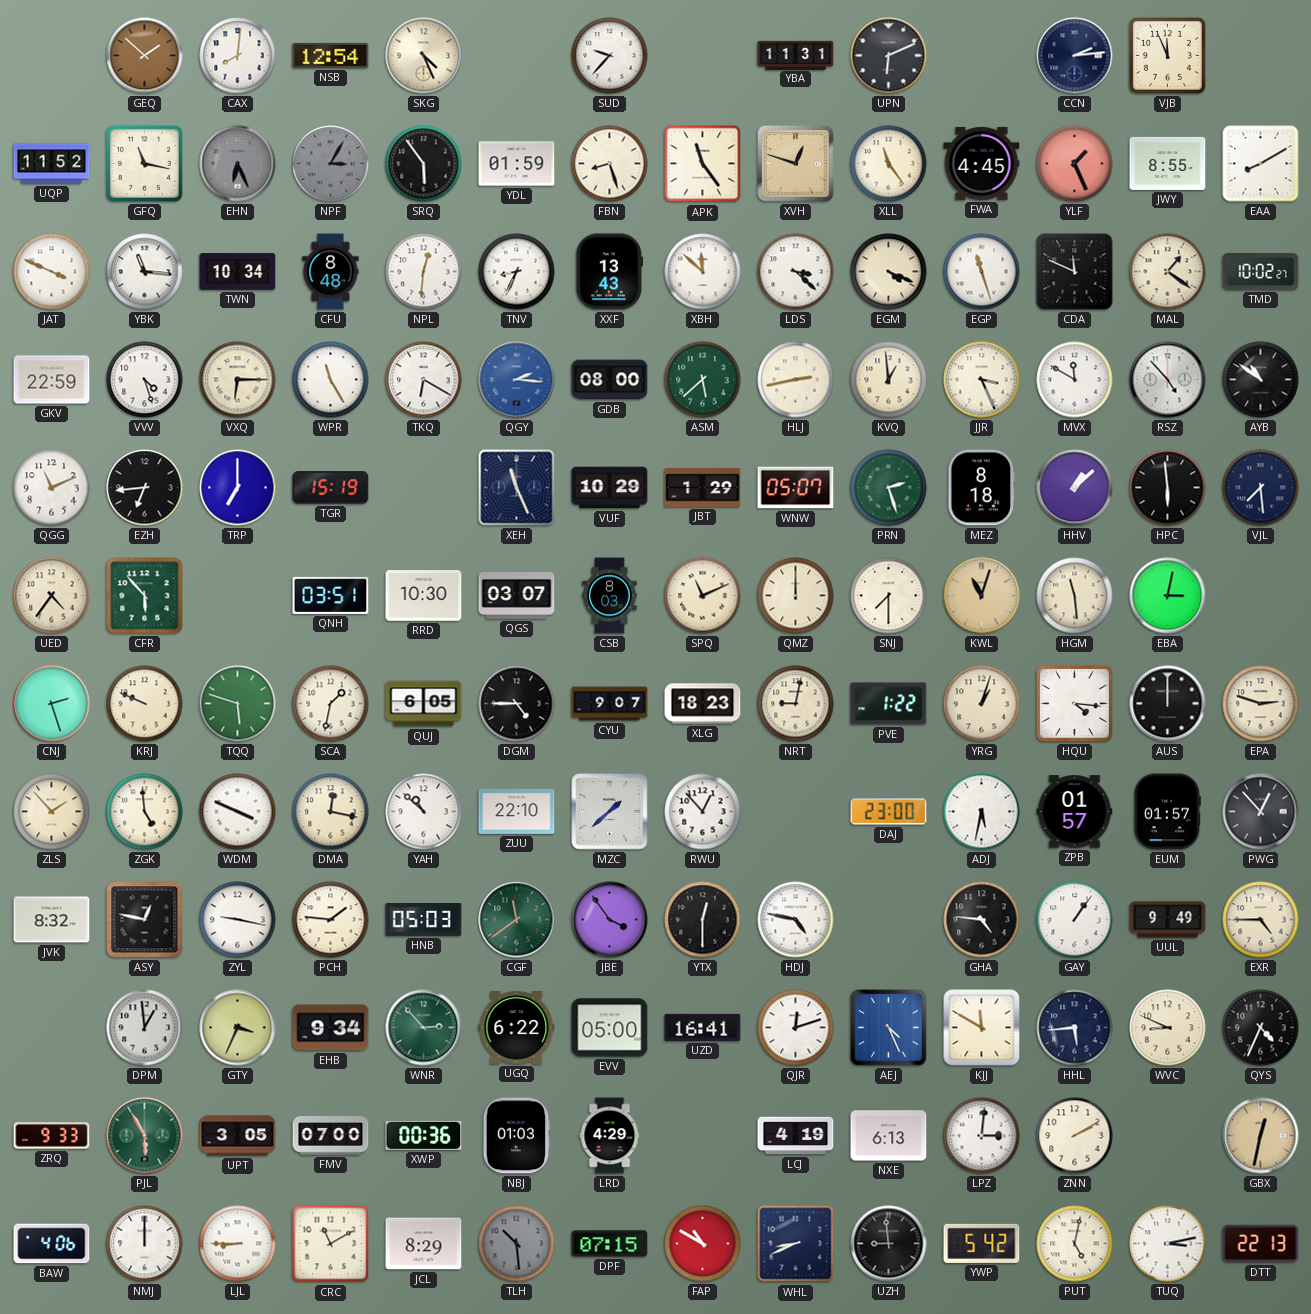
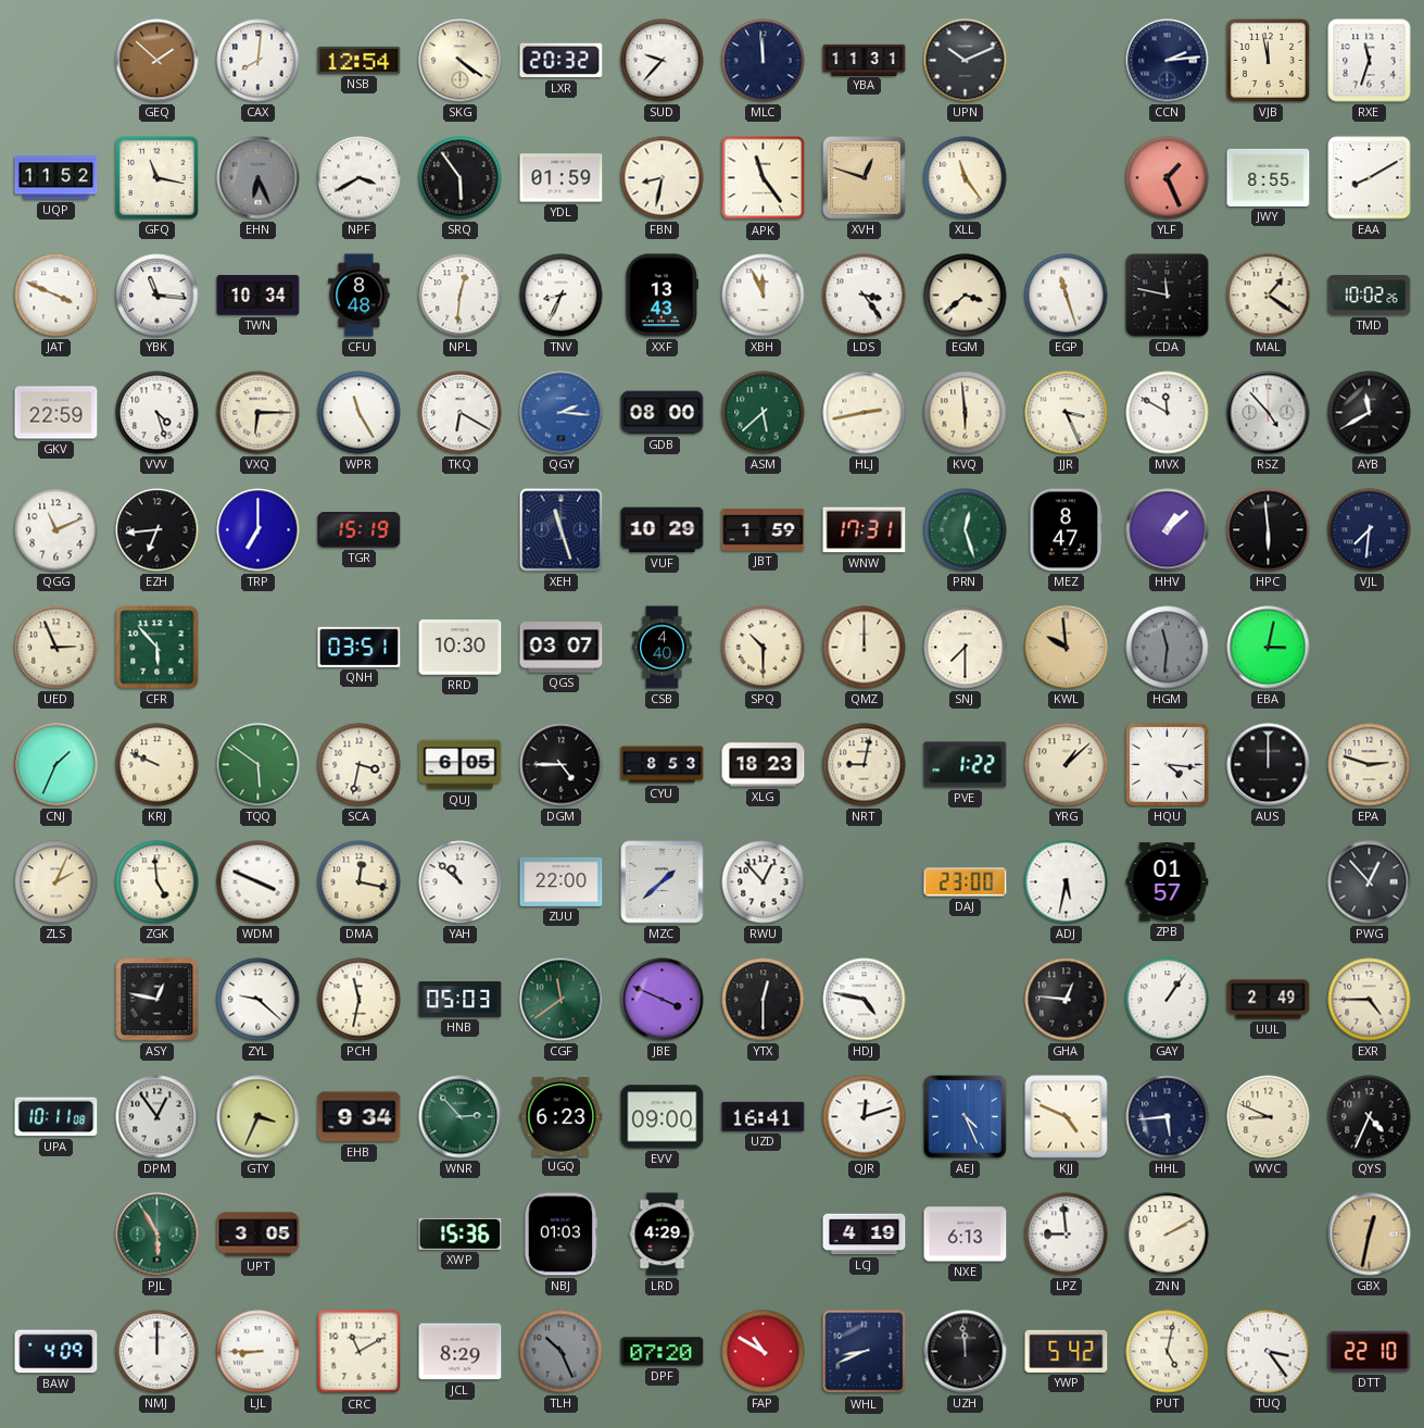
SKG: 4:26 -> 4:21 (461, 61)
LXR: none -> 20:32 (562, 61)
MLC: none -> 11:59 (764, 61)
UPN: 6:11 -> 10:11 (966, 61)
VJB: 11:56 -> 11:58 (1268, 60)
RXE: none -> 11:33 (1370, 61)
NPF: 3:05 -> 3:40 (360, 178)
NPF dial: grey -> white (360, 178)
FBN: 8:27 -> 8:32 (663, 178)
FWA: 4:45 -> none (982, 163)
XBH: 11:52 -> 11:56 (764, 296)
LDS: 3:22 -> 3:24 (865, 296)
EGM: 4:19 -> 3:38 (966, 296)
CDA: 11:49 -> 11:47 (1168, 296)
TMD: 10:02:27 -> 10:02:26 (1370, 296)
KVQ: 12:59 -> 5:59 (966, 413)
AYB: 10:51 -> 11:40 (1370, 413)
XEH: 11:26 -> 11:27 (562, 530)
JBT: 1:29 -> 1:59 (764, 530)
WNW: 05:07 -> 17:31 (865, 530)
PRN: 2:27 -> 12:27 (966, 530)
MEZ: 8:18 -> 8:47 (1067, 530)
VJL: 7:29 -> 7:31 (1370, 530)
UED: 4:36 -> 2:56 (56, 648)
CSB: 8:03 -> 4:40 (663, 648)
SPQ: 11:11 -> 10:30 (764, 648)
KWL: 11:03 -> 9:59 (1067, 648)
HGM: 11:29 -> 11:31 (1168, 648)
HGM dial: cream -> grey (1168, 648)
CNJ: 2:27 -> 1:34 (56, 765)
TQQ: 5:48 -> 5:51 (259, 765)
SCA: 1:32 -> 3:32 (360, 765)
CYU: 9:07 -> 8:53 (663, 765)
YRG: 1:03 -> 1:08 (1067, 765)
ZLS: 1:53 -> 2:04 (56, 882)
ZUU: 22:10 -> 22:00 (562, 881)
EUM: 01:57 -> none (1167, 812)
JVK: 8:32 -> none (52, 920)
ZYL: 9:17 -> 9:22 (259, 1000)
PCH: 1:46 -> 11:32 (360, 1000)
JBE: 3:54 -> 3:49 (663, 1000)
GHA: 4:46 -> 12:46 (1067, 1000)
UUL: 9:49 -> 2:49 (1269, 1000)
UPA: none -> 10:11 (56, 1117)
DPM: 12:59 -> 12:54 (157, 1117)
UGQ: 6:22 -> 6:23 (562, 1117)
EVV: 05:00 -> 09:00 (663, 1117)
KJJ: 11:50 -> 4:49 (1067, 1117)
ZRQ: 9:33 -> none (52, 1136)
FMV: 07:00 -> none (331, 1136)
XWP: 00:36 -> 15:36 (461, 1233)
LPZ: 3:01 -> 8:59 (1067, 1235)
BAW: 4:06 -> 4:09 (56, 1352)
TLH: 10:29 -> 10:26 (562, 1352)
DPF: 07:15 -> 07:20 (663, 1352)
UZH: 8:59 -> 11:59 (966, 1352)
TUQ: 3:13 -> 3:24 (1269, 1352)
DTT: 22:13 -> 22:10 (1370, 1352)
